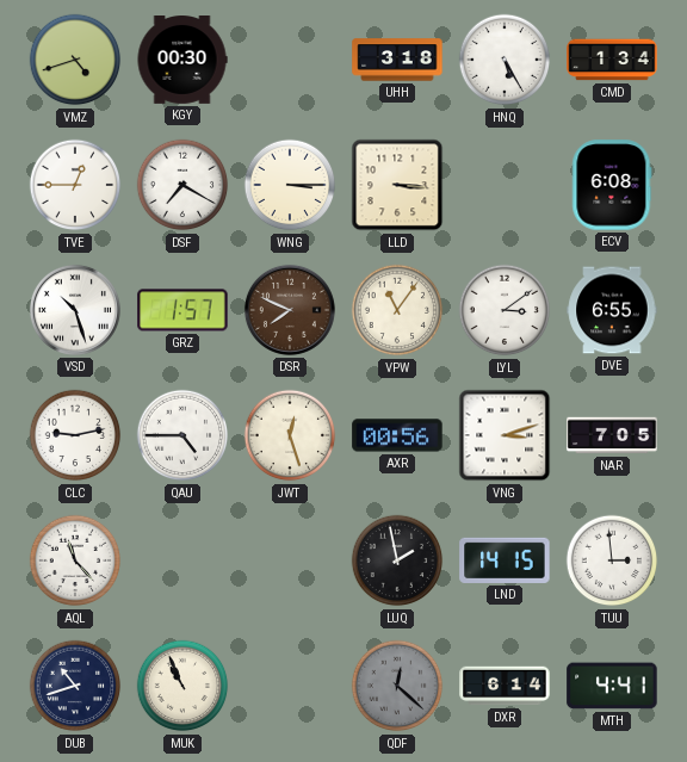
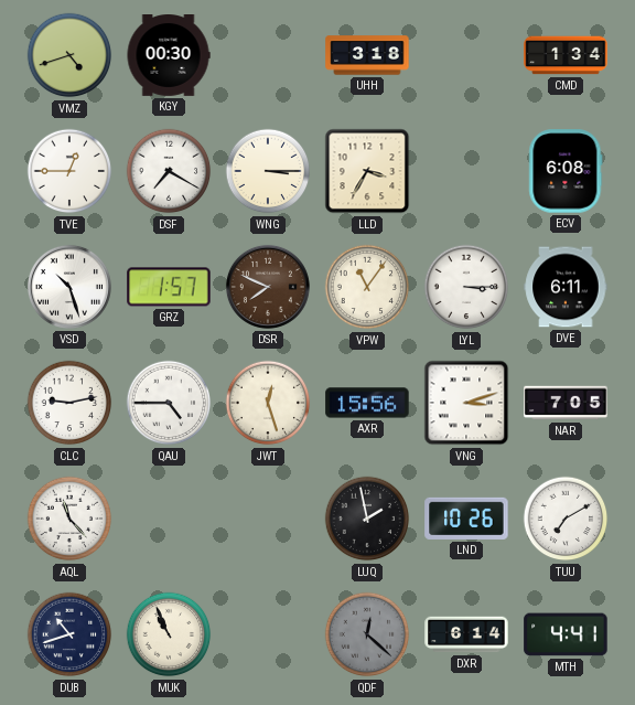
HNQ: 5:25 -> none (505, 60)
LLD: 3:16 -> 3:35 (367, 171)
LYL: 3:09 -> 3:15 (466, 287)
DVE: 6:55 -> 6:11 (566, 287)
AXR: 00:56 -> 15:56 (367, 403)
LND: 14:15 -> 10:26 (466, 519)
TUU: 2:59 -> 7:10 (566, 519)
